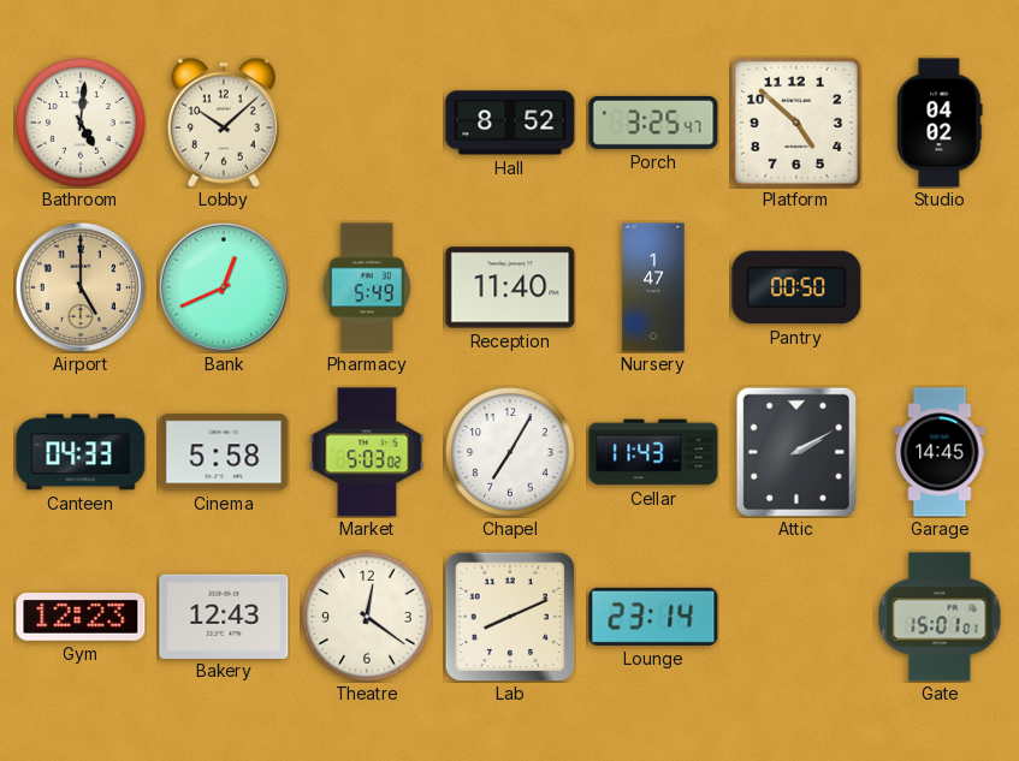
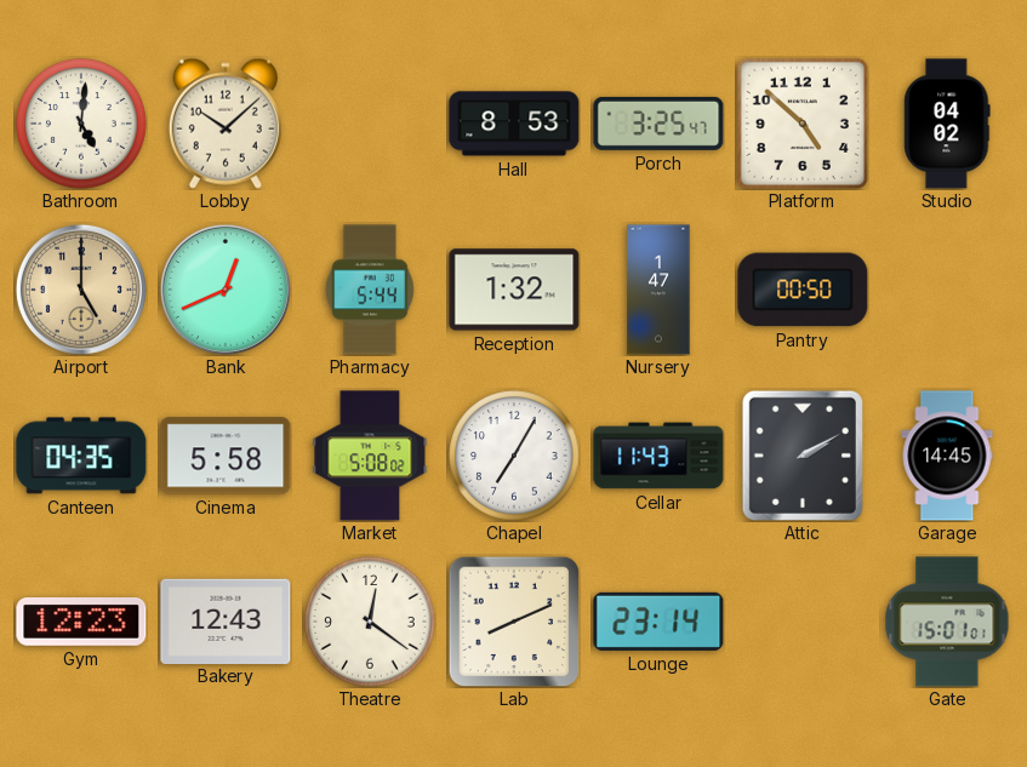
Hall: 8:52 -> 8:53 (514, 124)
Pharmacy: 5:49 -> 5:44 (370, 290)
Reception: 11:40 -> 1:32 (514, 290)
Canteen: 04:33 -> 04:35 (81, 456)
Market: 5:03 -> 5:08 (370, 456)
